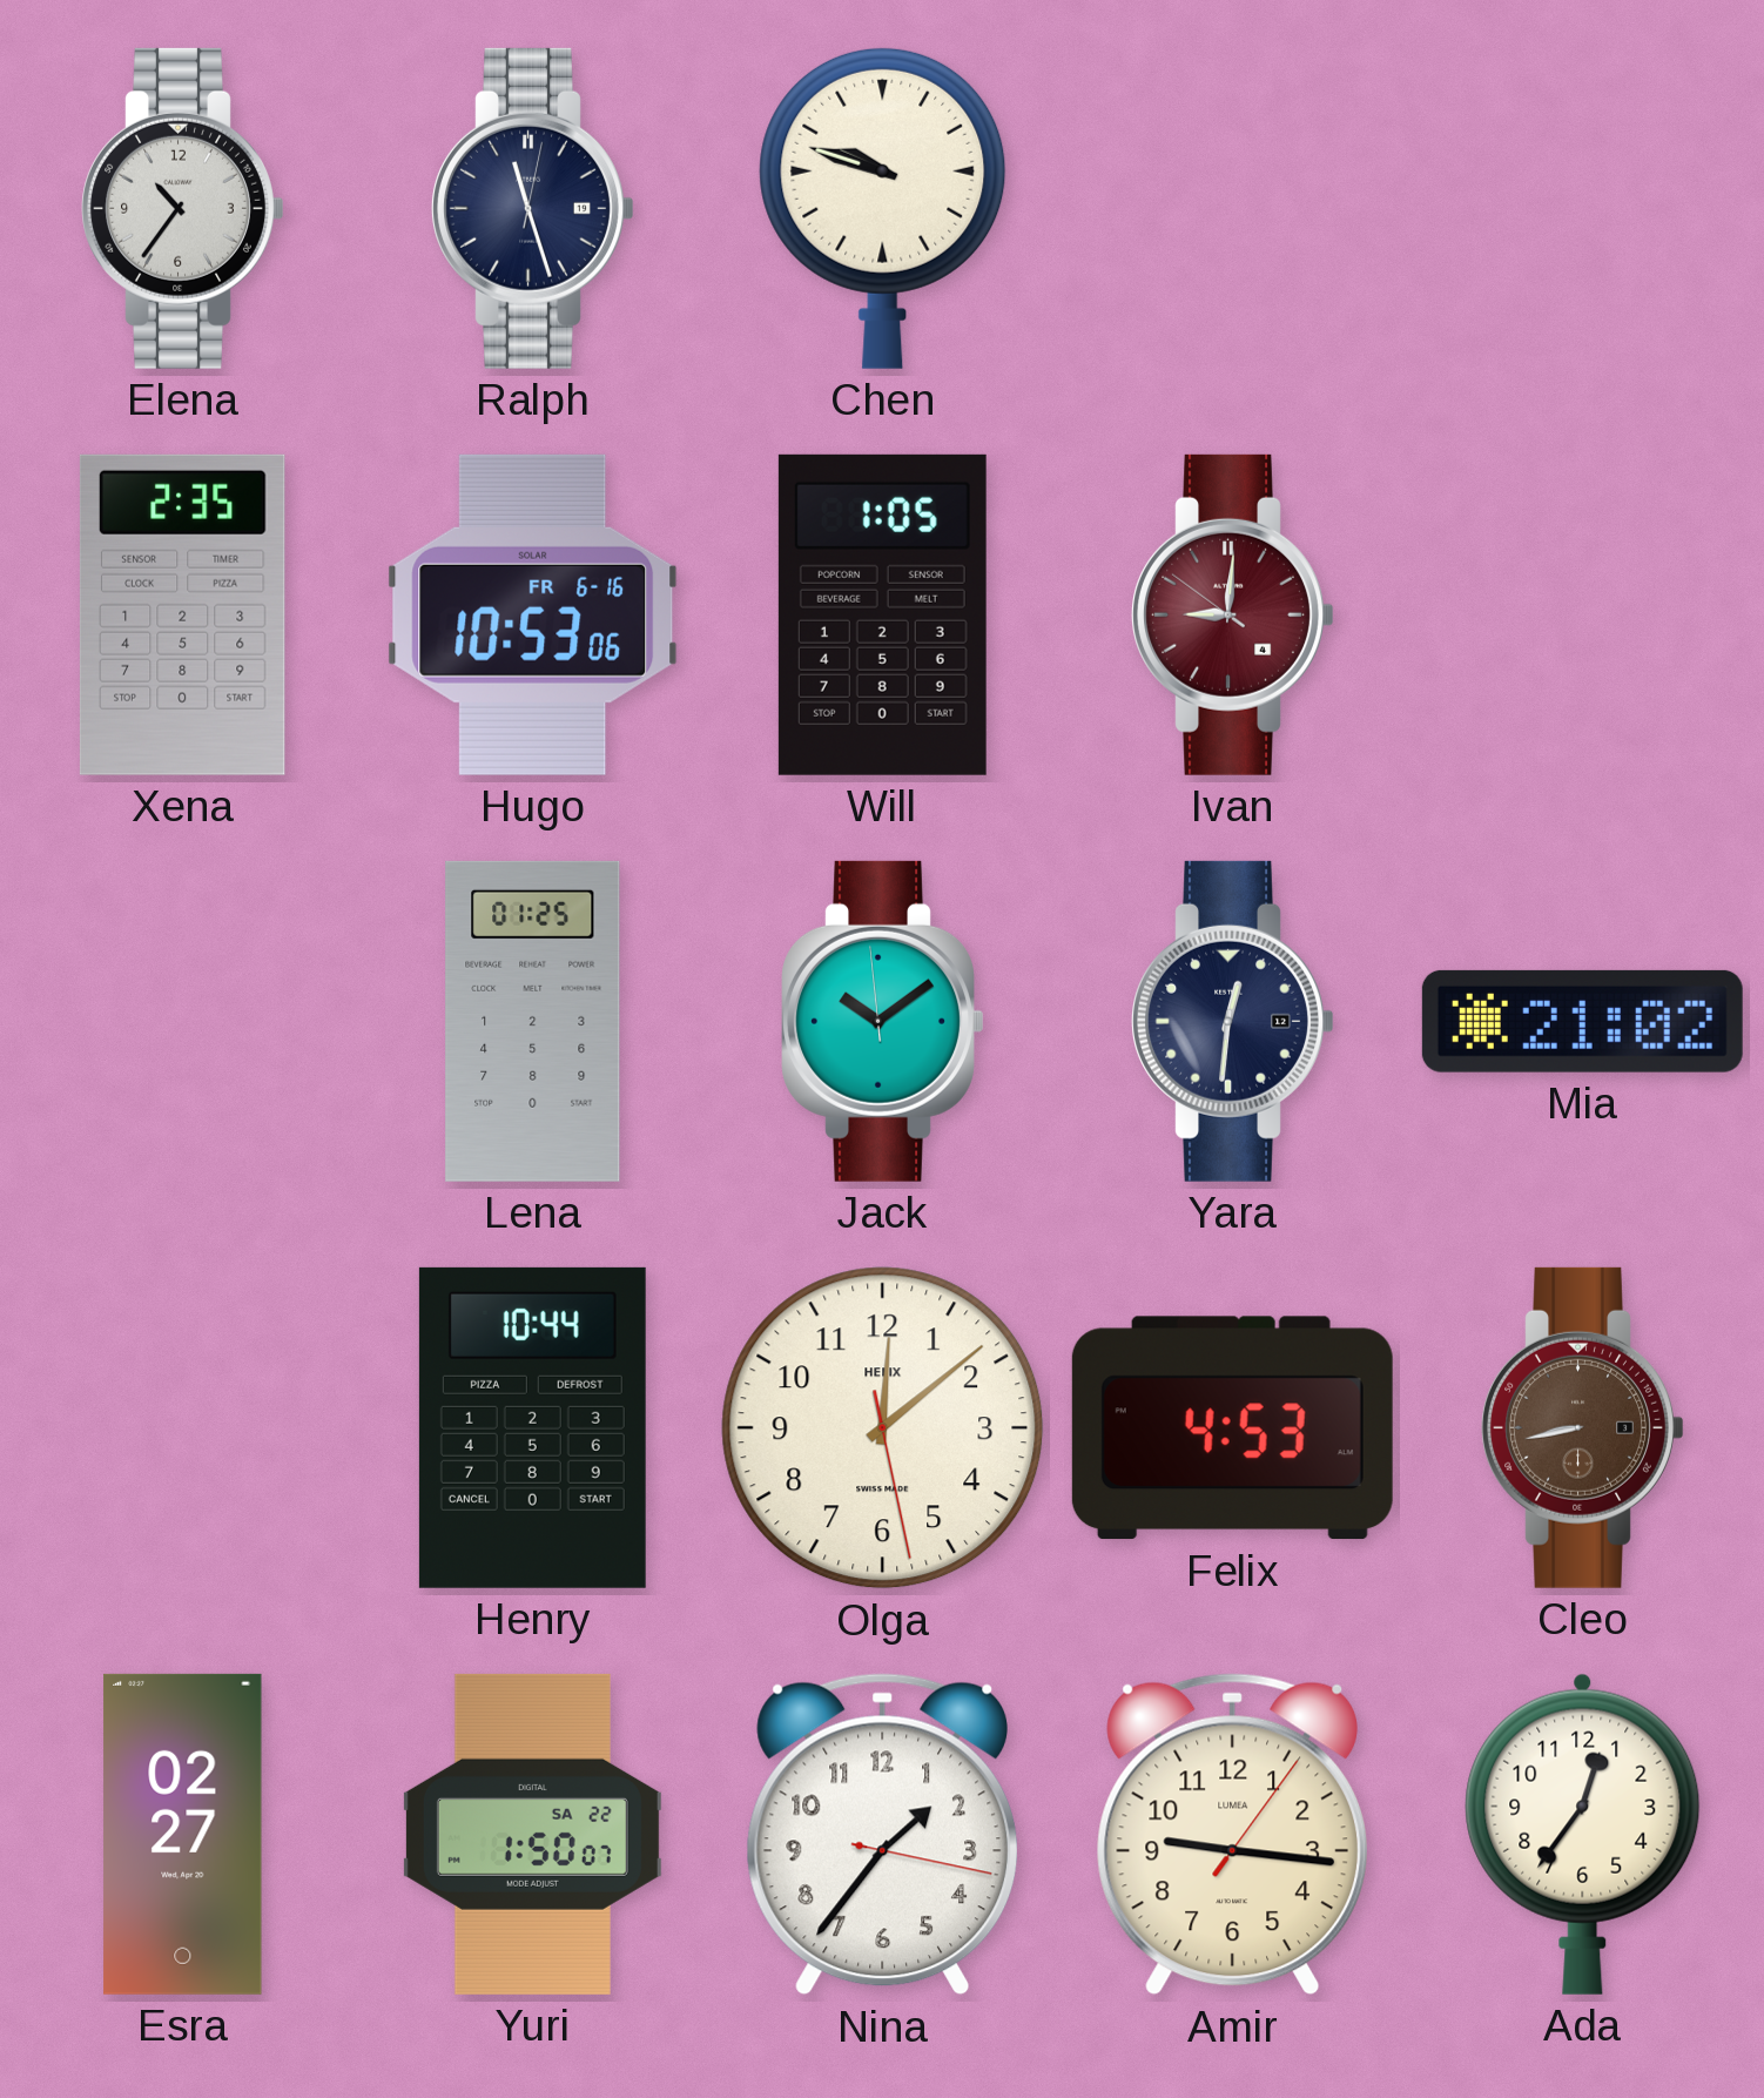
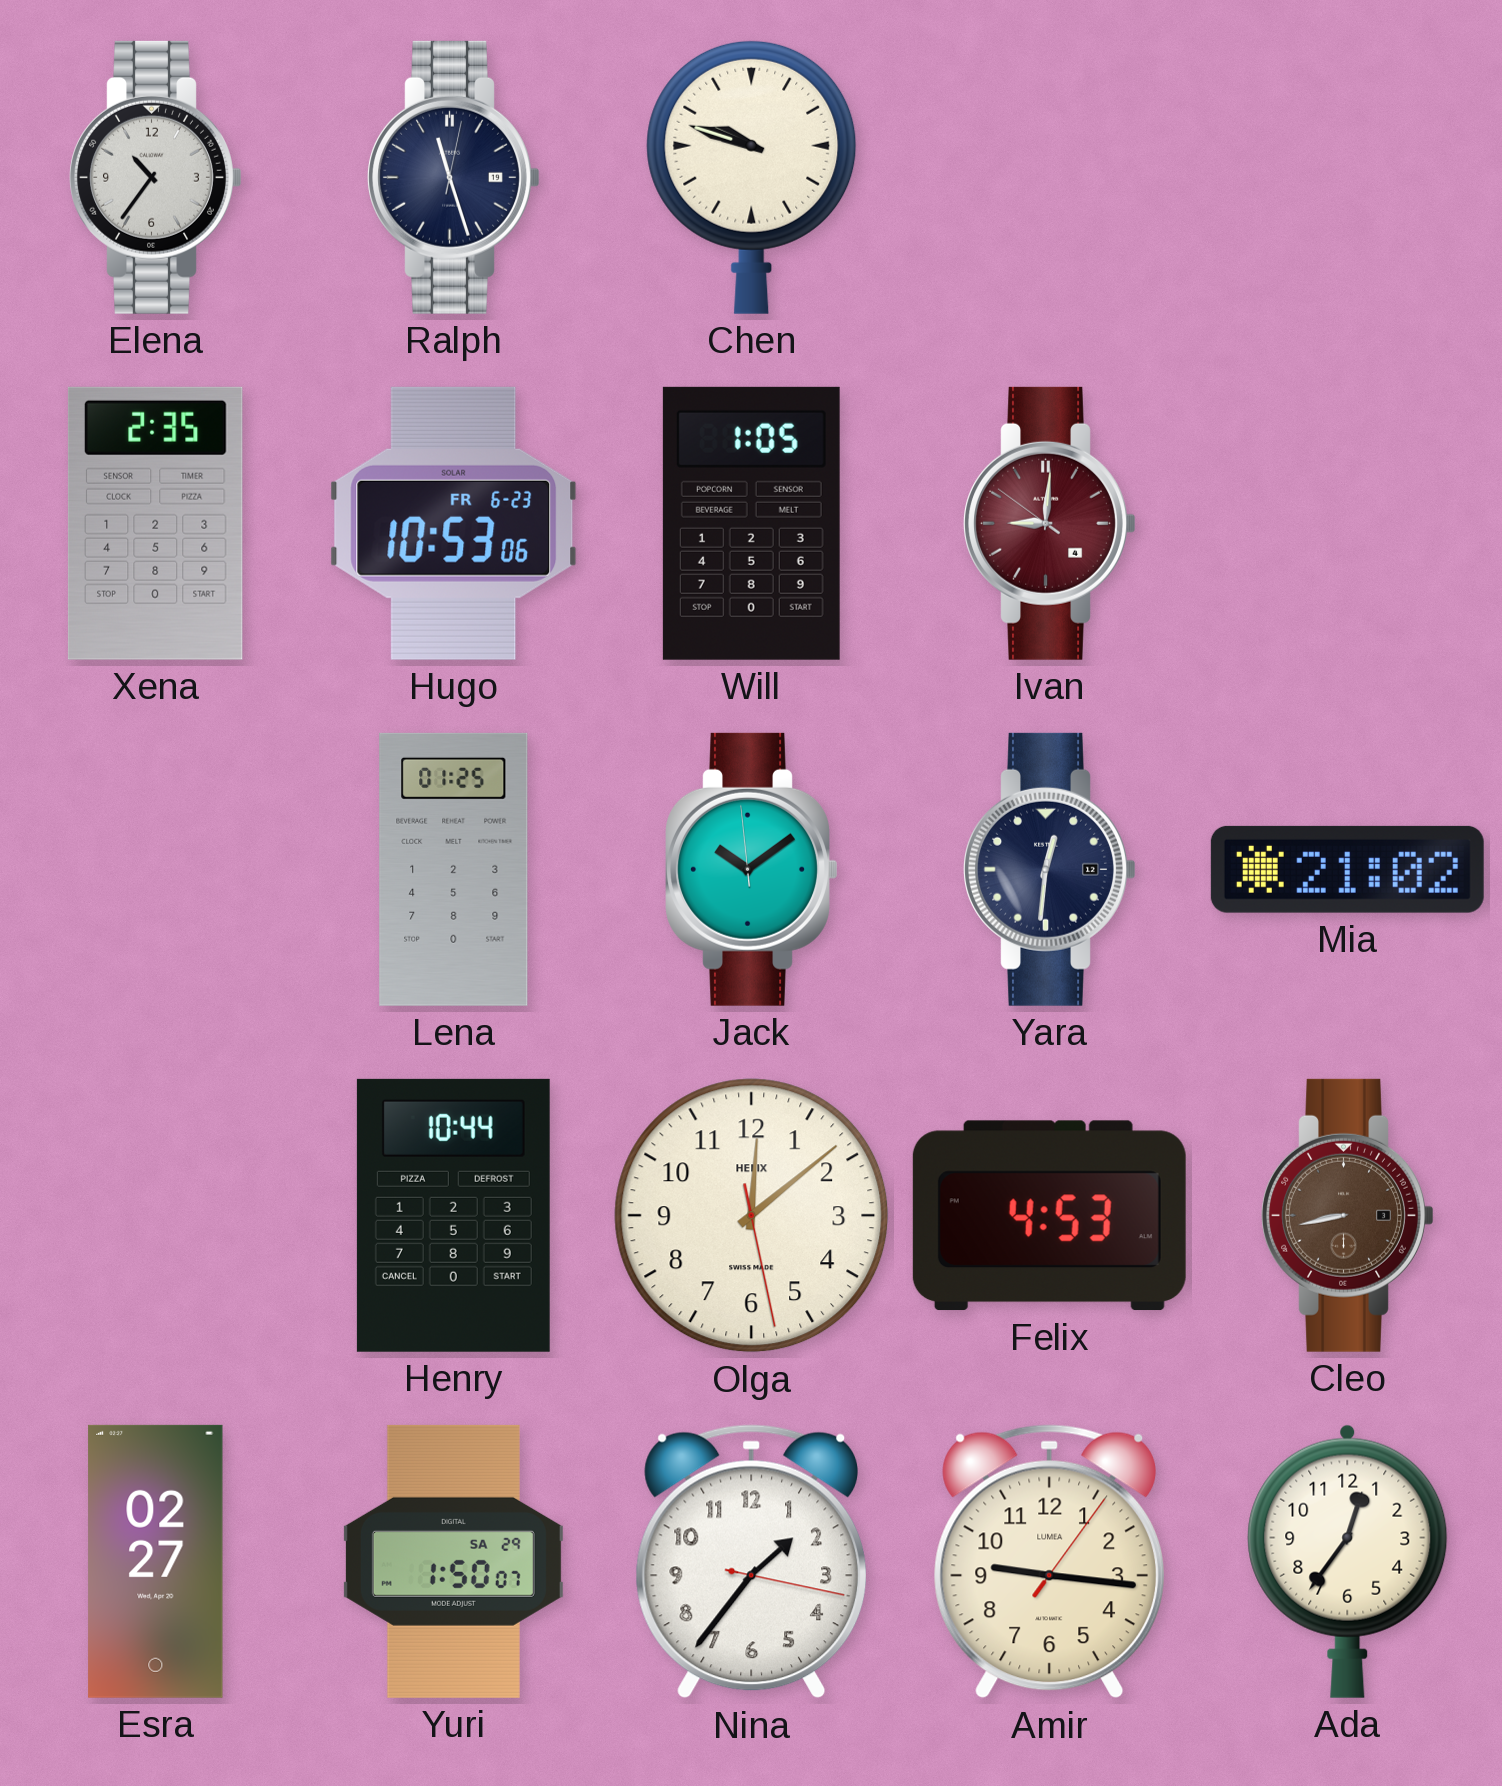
Hugo date: FR 6-16 -> FR 6-23 (454, 523)
Yuri date: SA 22 -> SA 29 (453, 1561)
